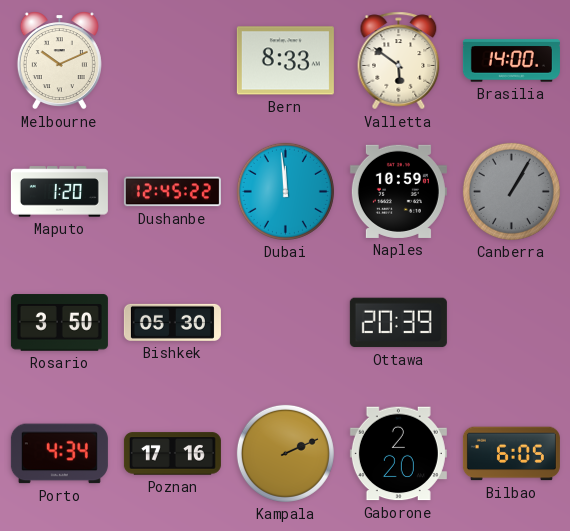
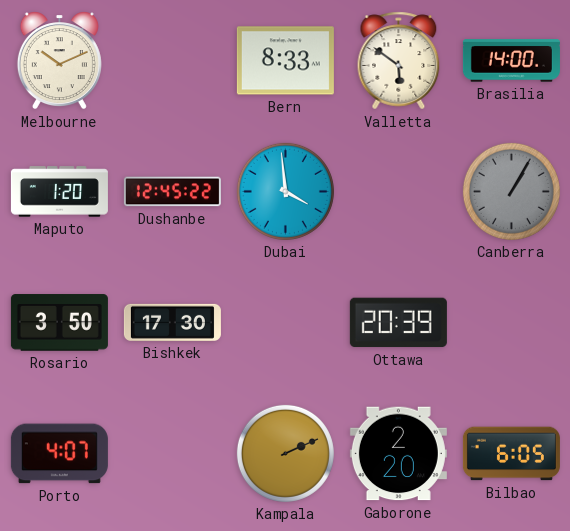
Dubai: 11:59 -> 3:59 (285, 191)
Naples: 10:59 -> none (398, 191)
Bishkek: 05:30 -> 17:30 (172, 322)
Porto: 4:34 -> 4:07 (59, 454)
Poznan: 17:16 -> none (172, 454)
